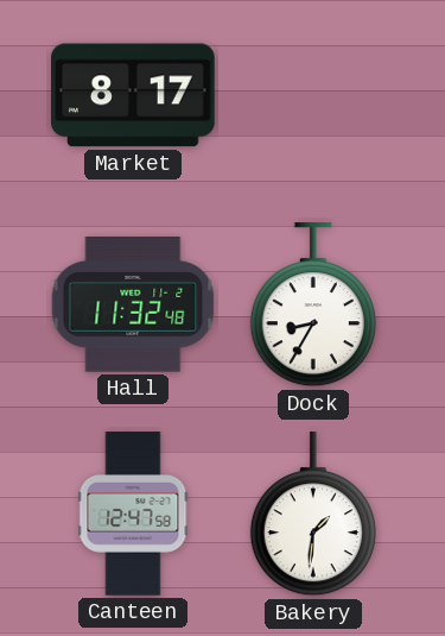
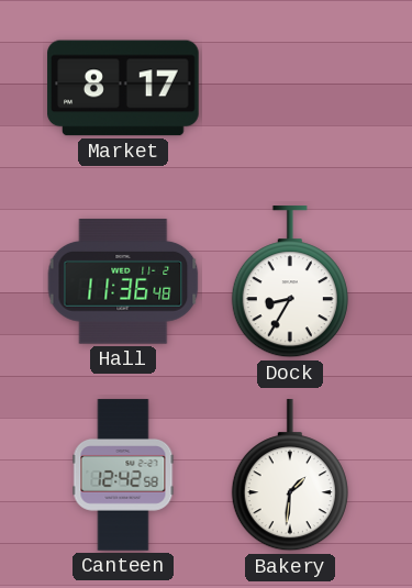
Hall: 11:32 -> 11:36 (123, 281)
Canteen: 12:47 -> 12:42 (123, 475)
